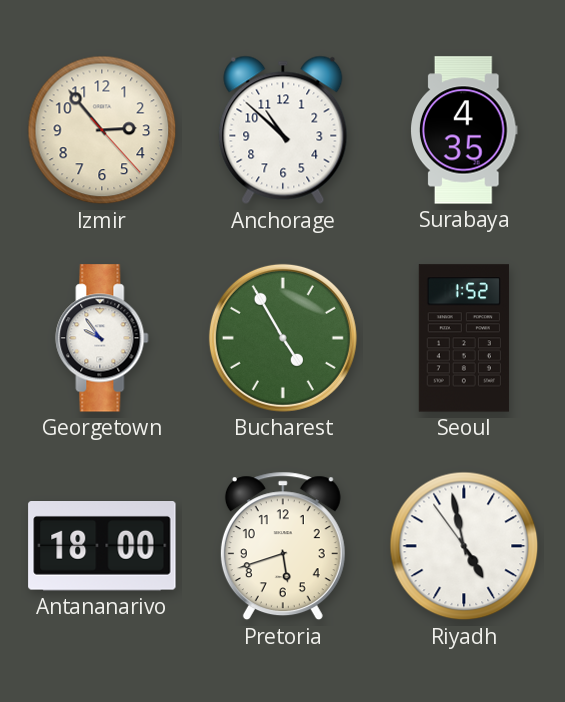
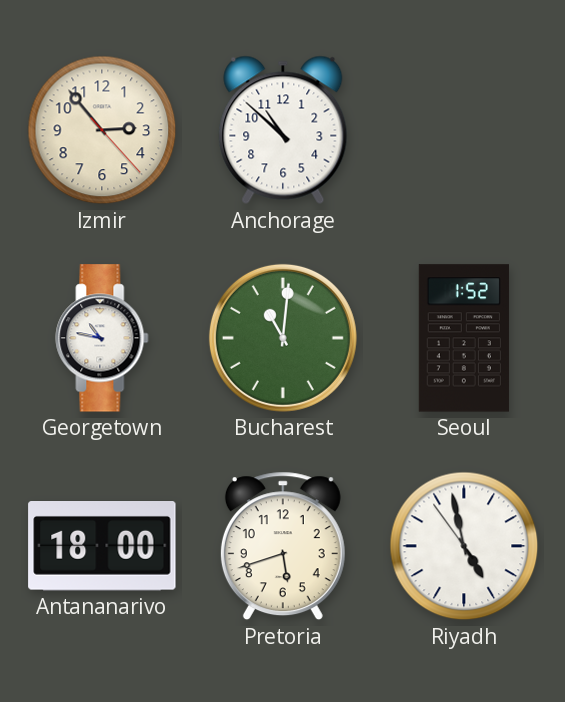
Surabaya: 4:35 -> none (465, 130)
Georgetown: 9:54 -> 10:47 (102, 338)
Bucharest: 4:55 -> 11:01 (283, 338)
